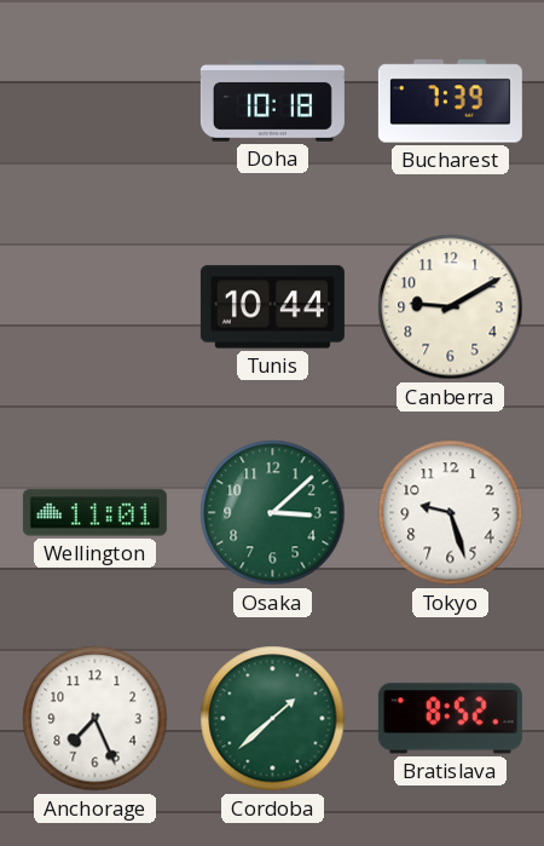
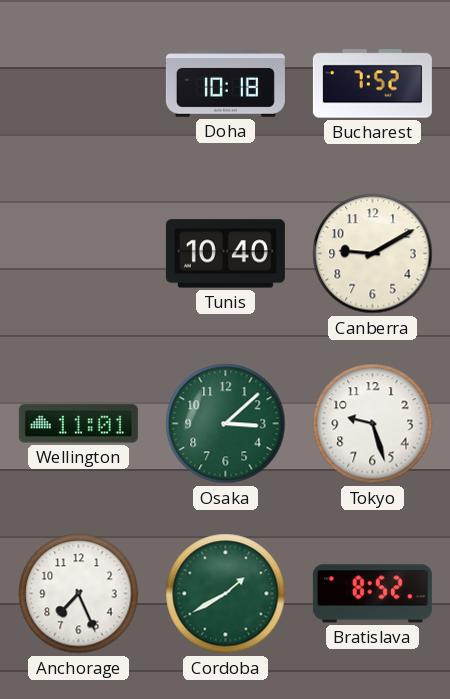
Bucharest: 7:39 -> 7:52 (372, 84)
Tunis: 10:44 -> 10:40 (225, 254)
Cordoba: 1:38 -> 1:40 (226, 594)
